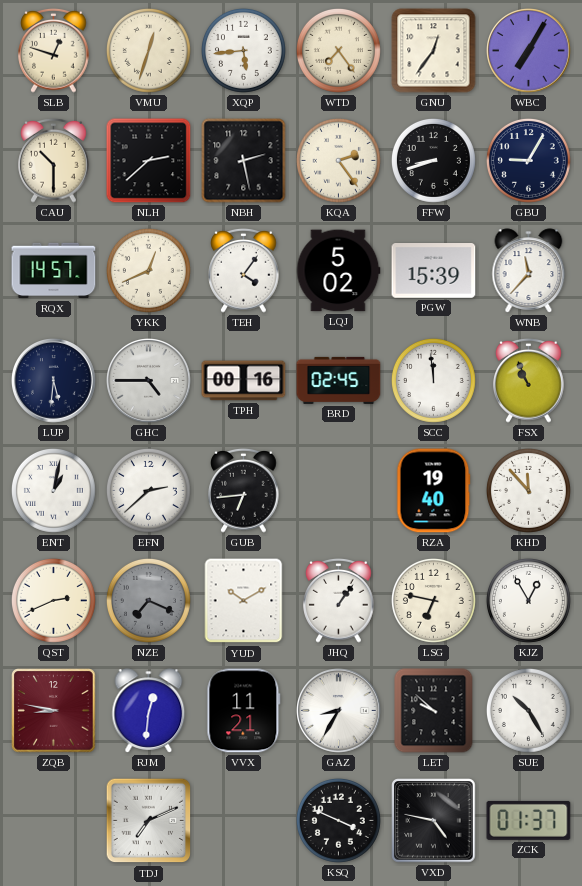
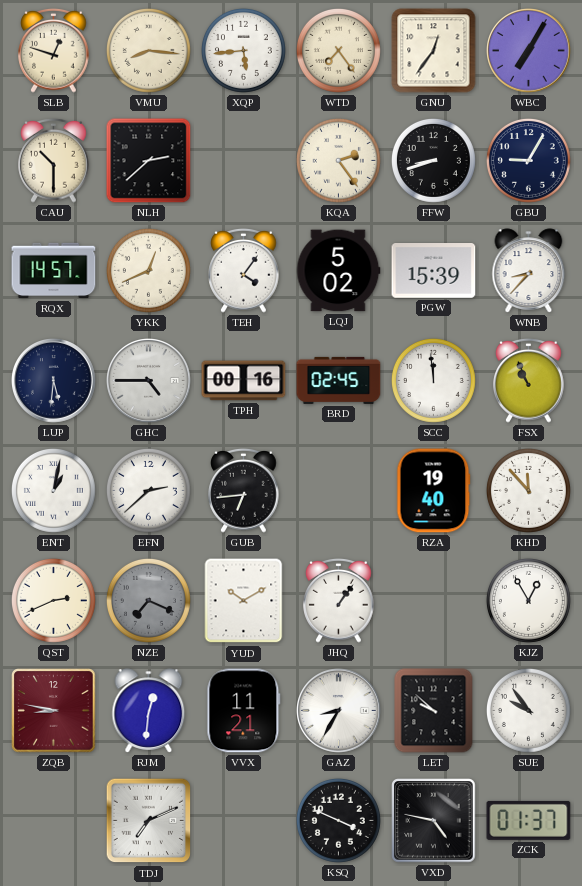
VMU: 12:33 -> 8:16 (148, 50)
NBH: 2:28 -> none (244, 161)
WNB: 11:37 -> 8:37 (529, 271)
LSG: 6:47 -> none (433, 600)
SUE: 10:25 -> 9:54 (528, 710)
